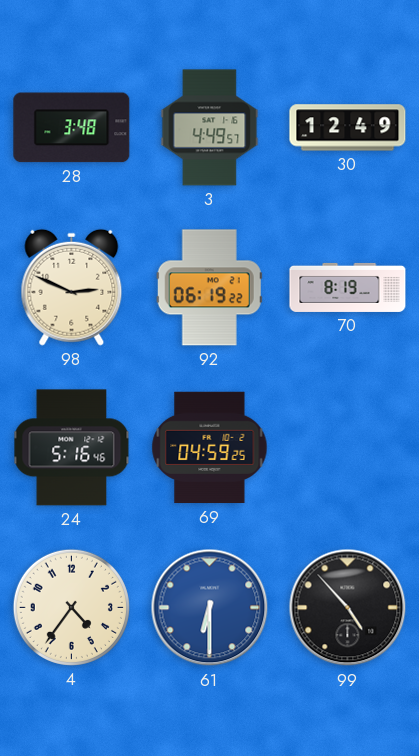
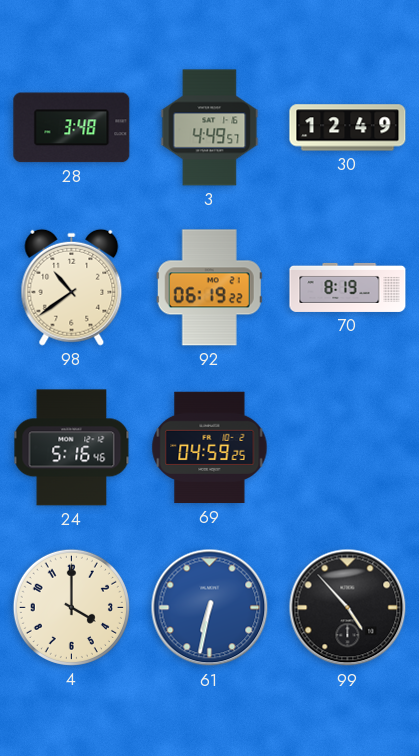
98: 2:49 -> 10:39 (72, 287)
4: 4:36 -> 4:00 (71, 607)
61: 6:30 -> 6:32 (210, 608)
